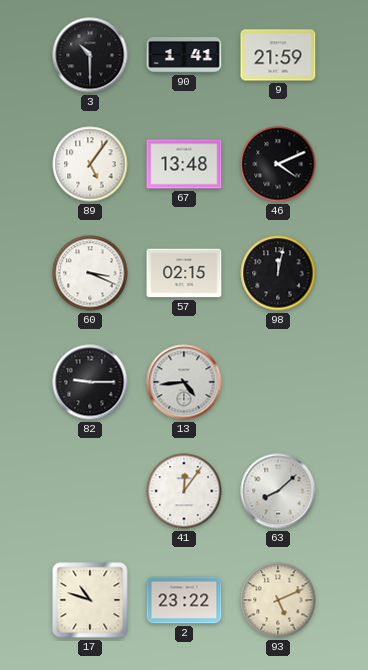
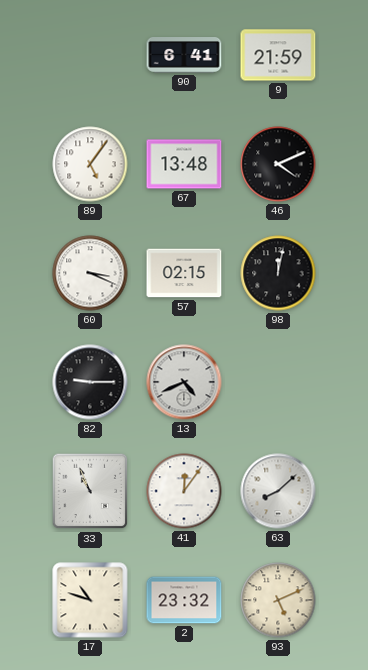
3: 10:30 -> none (90, 55)
90: 1:41 -> 6:41 (184, 56)
13: 4:44 -> 4:41 (184, 382)
33: none -> 10:56 (90, 491)
2: 23:22 -> 23:32 (184, 600)
